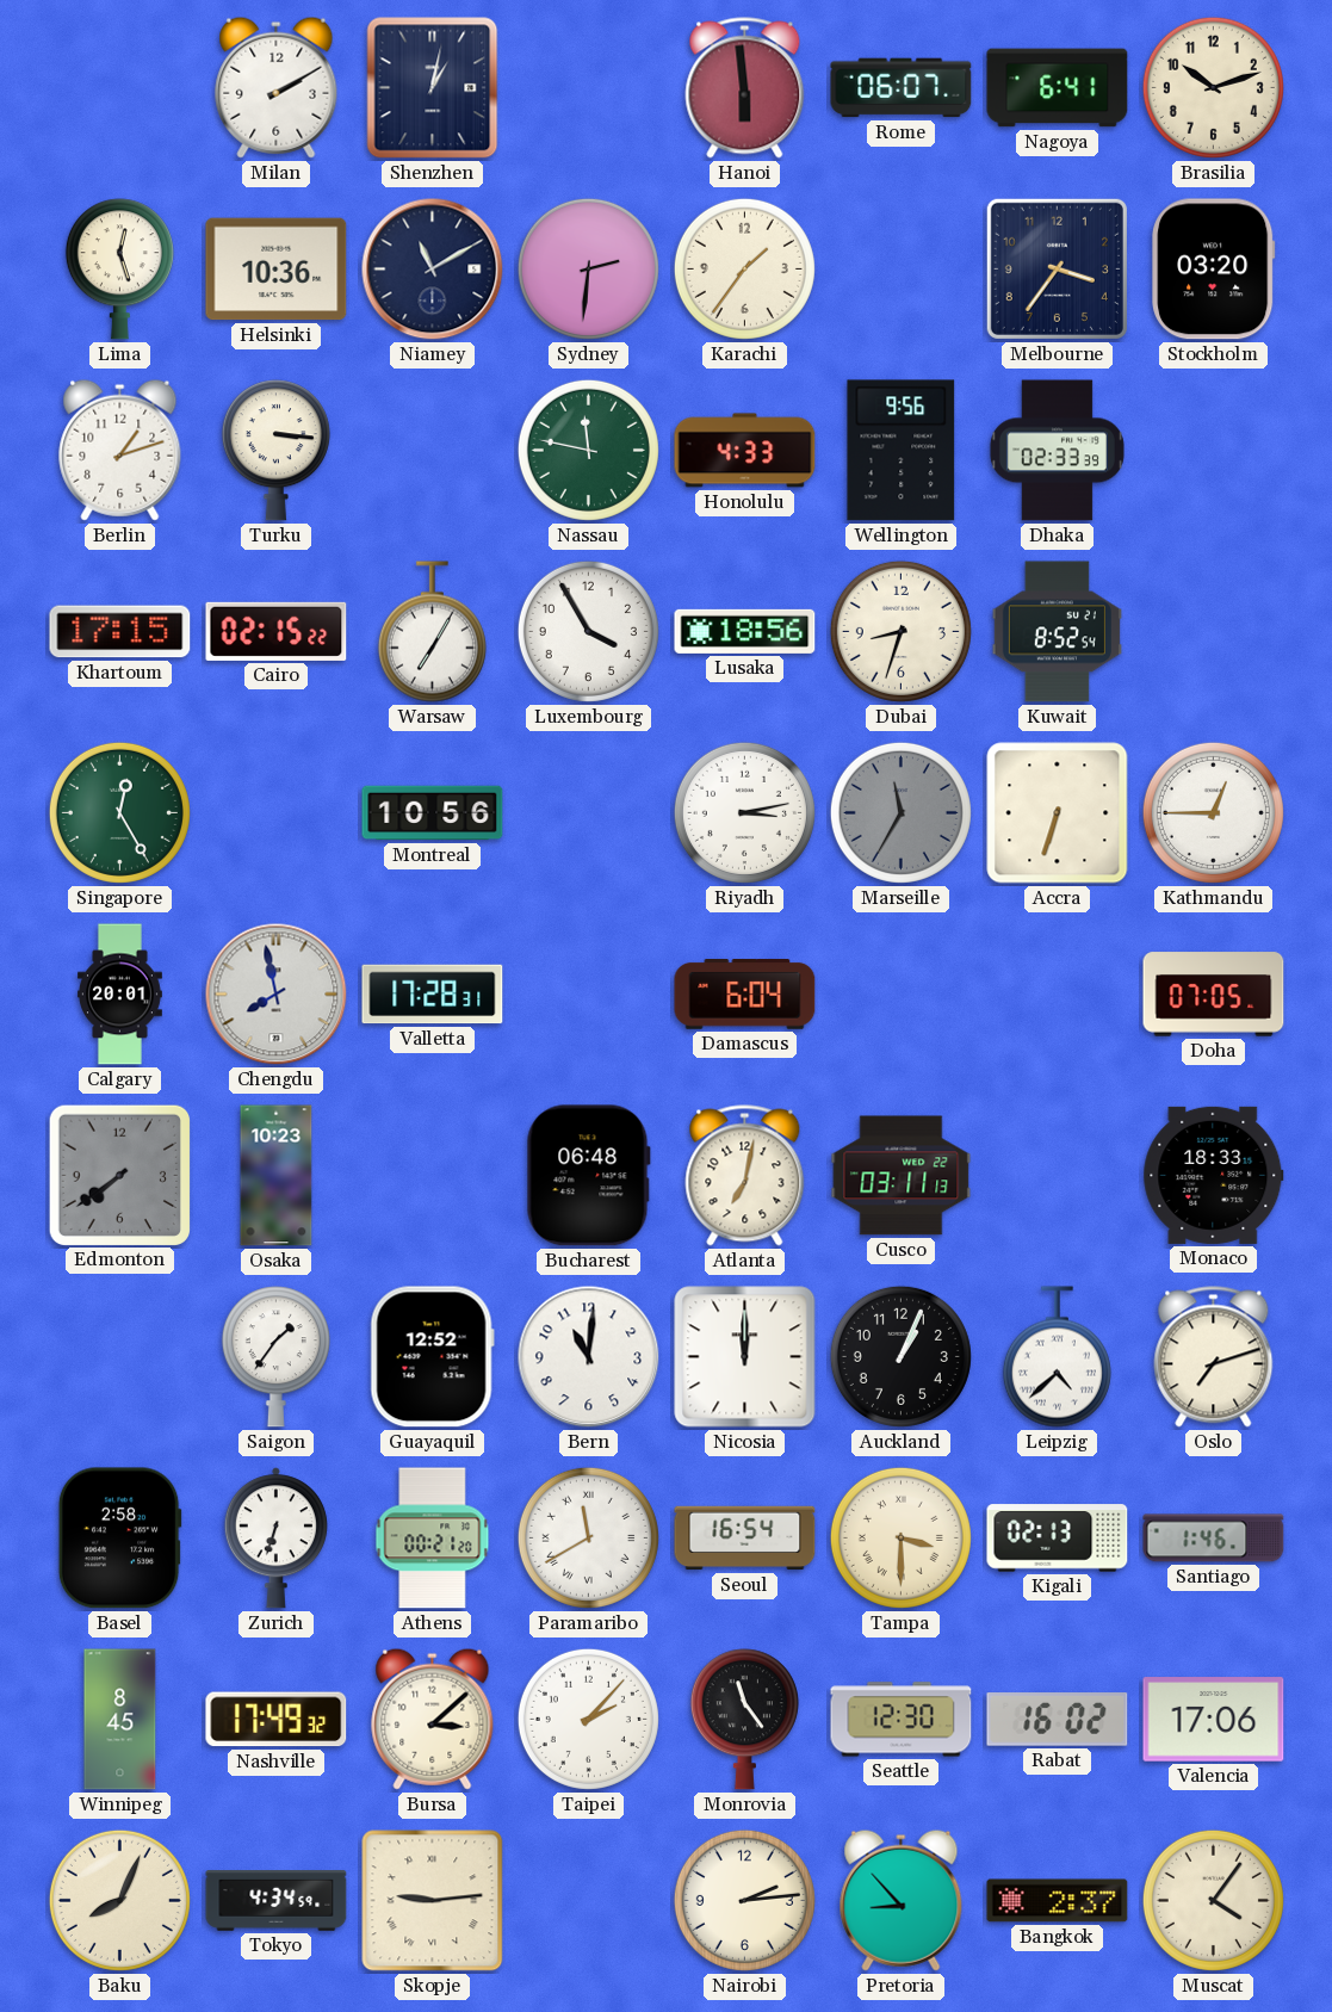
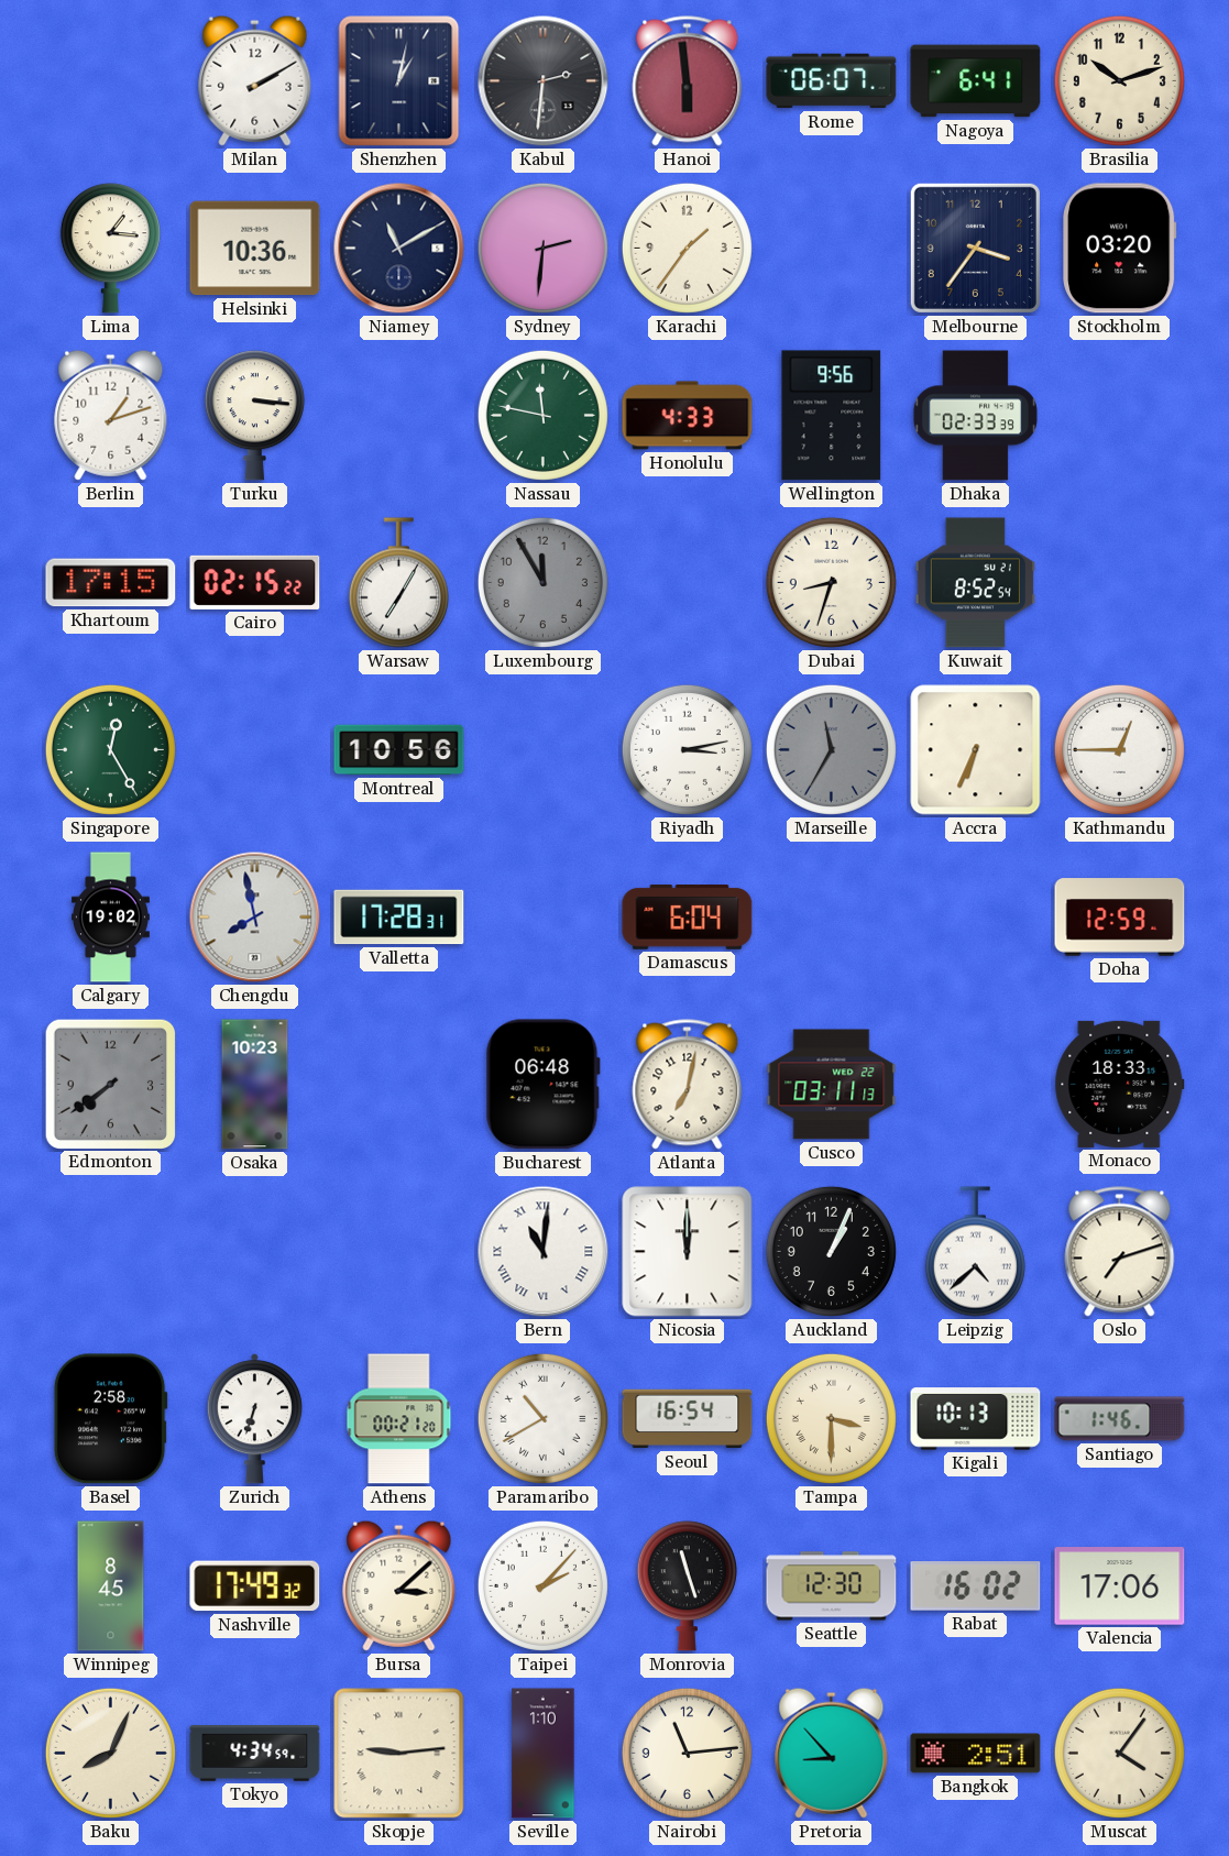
Kabul: none -> 2:31 (544, 81)
Lima: 12:27 -> 1:16 (110, 249)
Luxembourg: 3:55 -> 11:55 (542, 582)
Luxembourg dial: white -> grey (542, 582)
Lusaka: 18:56 -> none (745, 631)
Accra: 6:33 -> 6:34 (976, 750)
Calgary: 20:01 -> 19:02 (110, 918)
Doha: 07:05 -> 12:59 (1120, 918)
Saigon: 1:36 -> none (275, 1357)
Guayaquil: 12:52 -> none (432, 1357)
Bern numerals: Arabic -> Roman (544, 1252)
Paramaribo: 11:40 -> 10:40 (542, 1418)
Kigali: 02:13 -> 10:13 (976, 1419)
Monrovia: 11:24 -> 11:27 (687, 1586)
Seville: none -> 1:10 (544, 1754)
Nairobi: 2:14 -> 11:14 (687, 1753)
Bangkok: 2:37 -> 2:51 (976, 1754)
